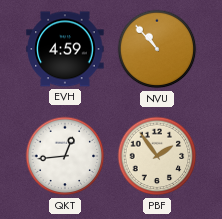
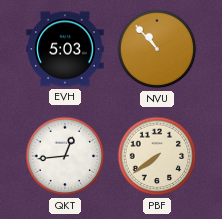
EVH: 4:59 -> 5:03 (65, 49)
PBF: 1:54 -> 7:39 (157, 156)
